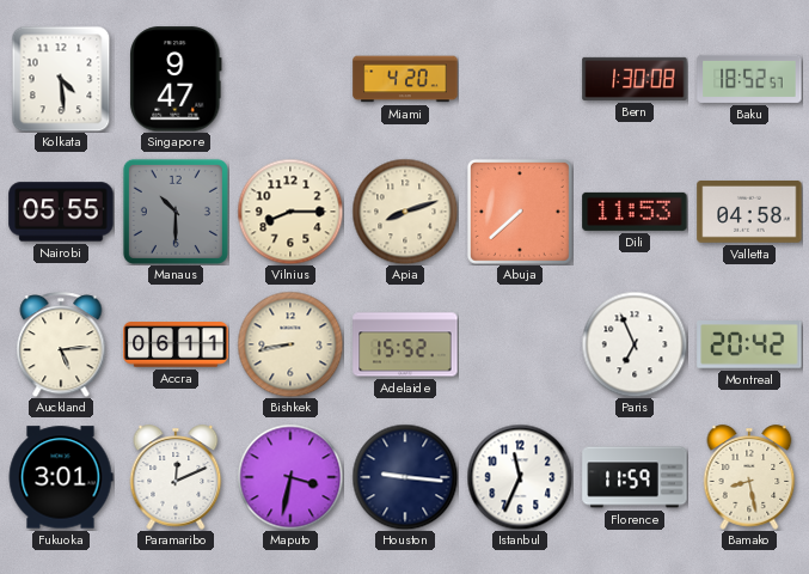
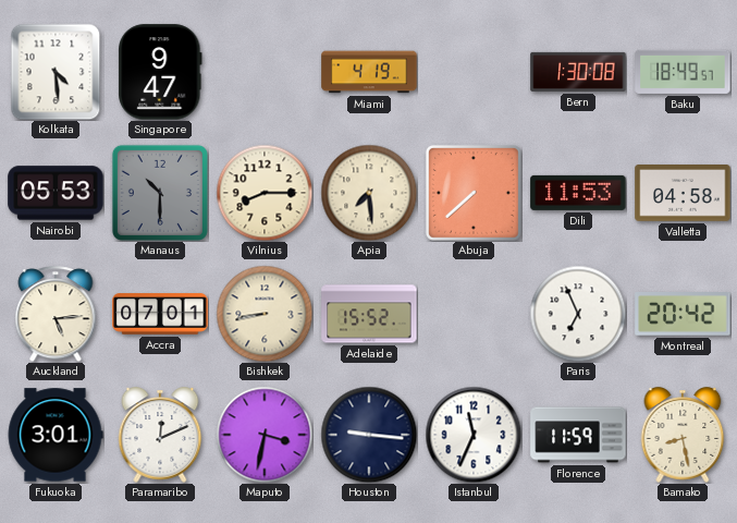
Miami: 4:20 -> 4:19 (369, 72)
Baku: 18:52 -> 18:49 (683, 72)
Nairobi: 05:55 -> 05:53 (56, 193)
Apia: 8:12 -> 7:29 (369, 193)
Accra: 06:11 -> 07:01 (160, 314)
